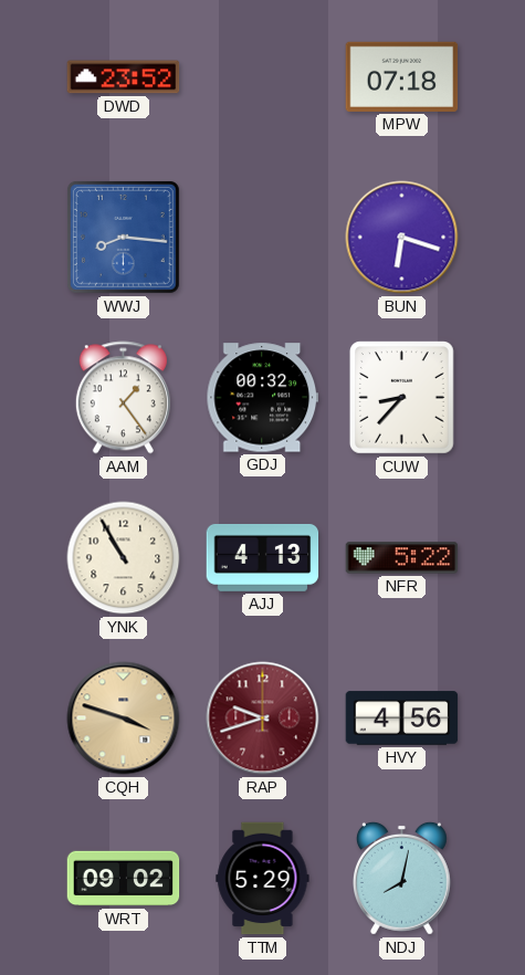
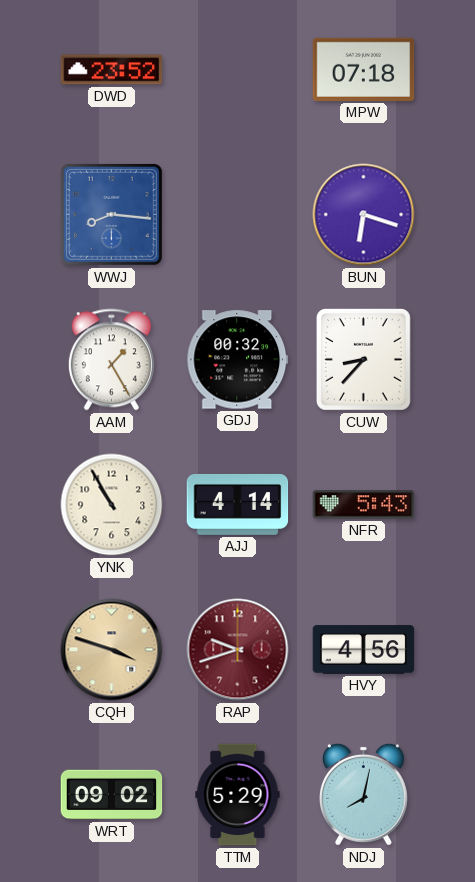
AAM: 1:24 -> 1:25 (111, 360)
AJJ: 4:13 -> 4:14 (238, 504)
NFR: 5:22 -> 5:43 (364, 505)
